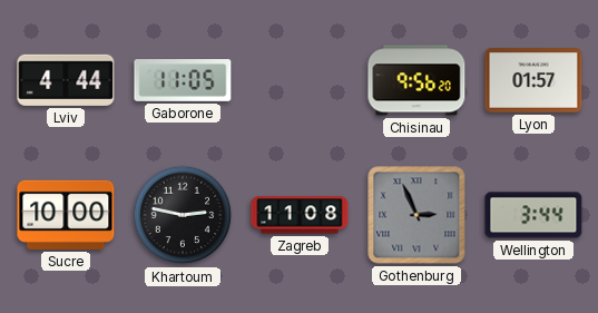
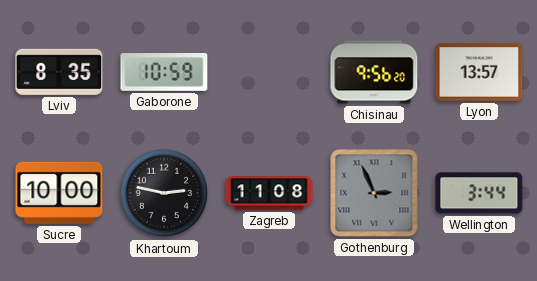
Lviv: 4:44 -> 8:35 (59, 72)
Gaborone: 11:05 -> 10:59 (164, 73)
Lyon: 01:57 -> 13:57 (479, 72)
